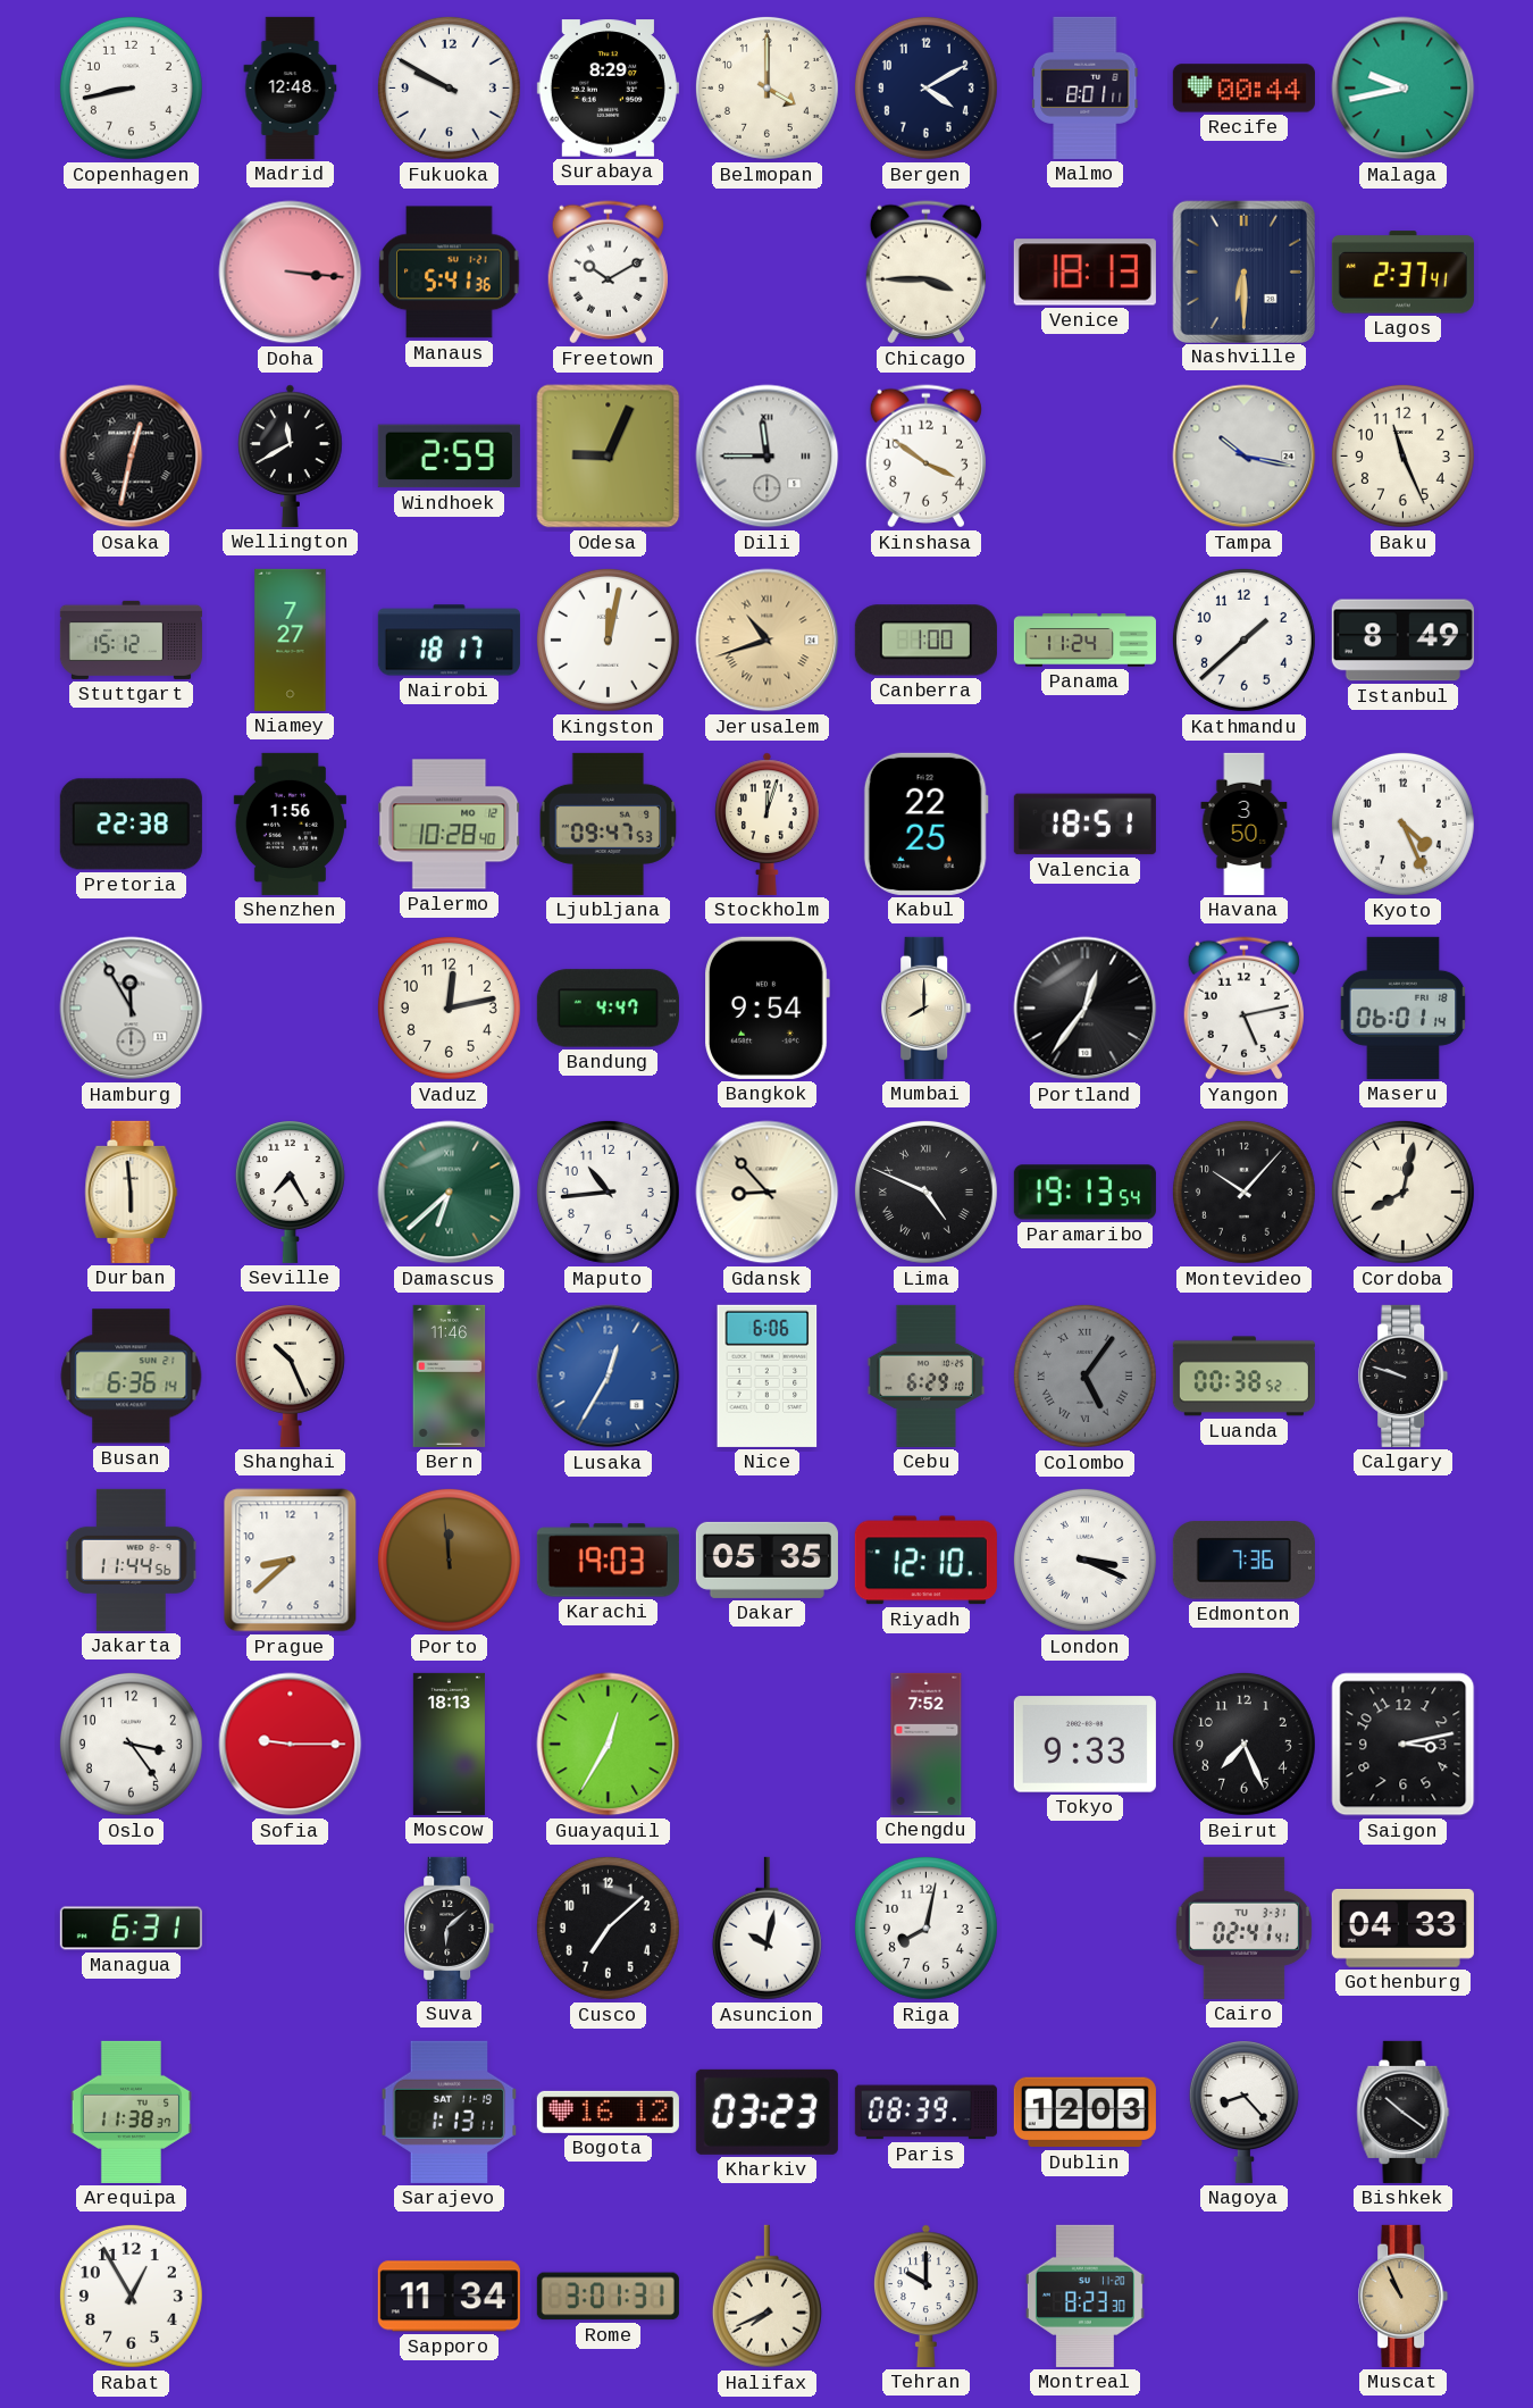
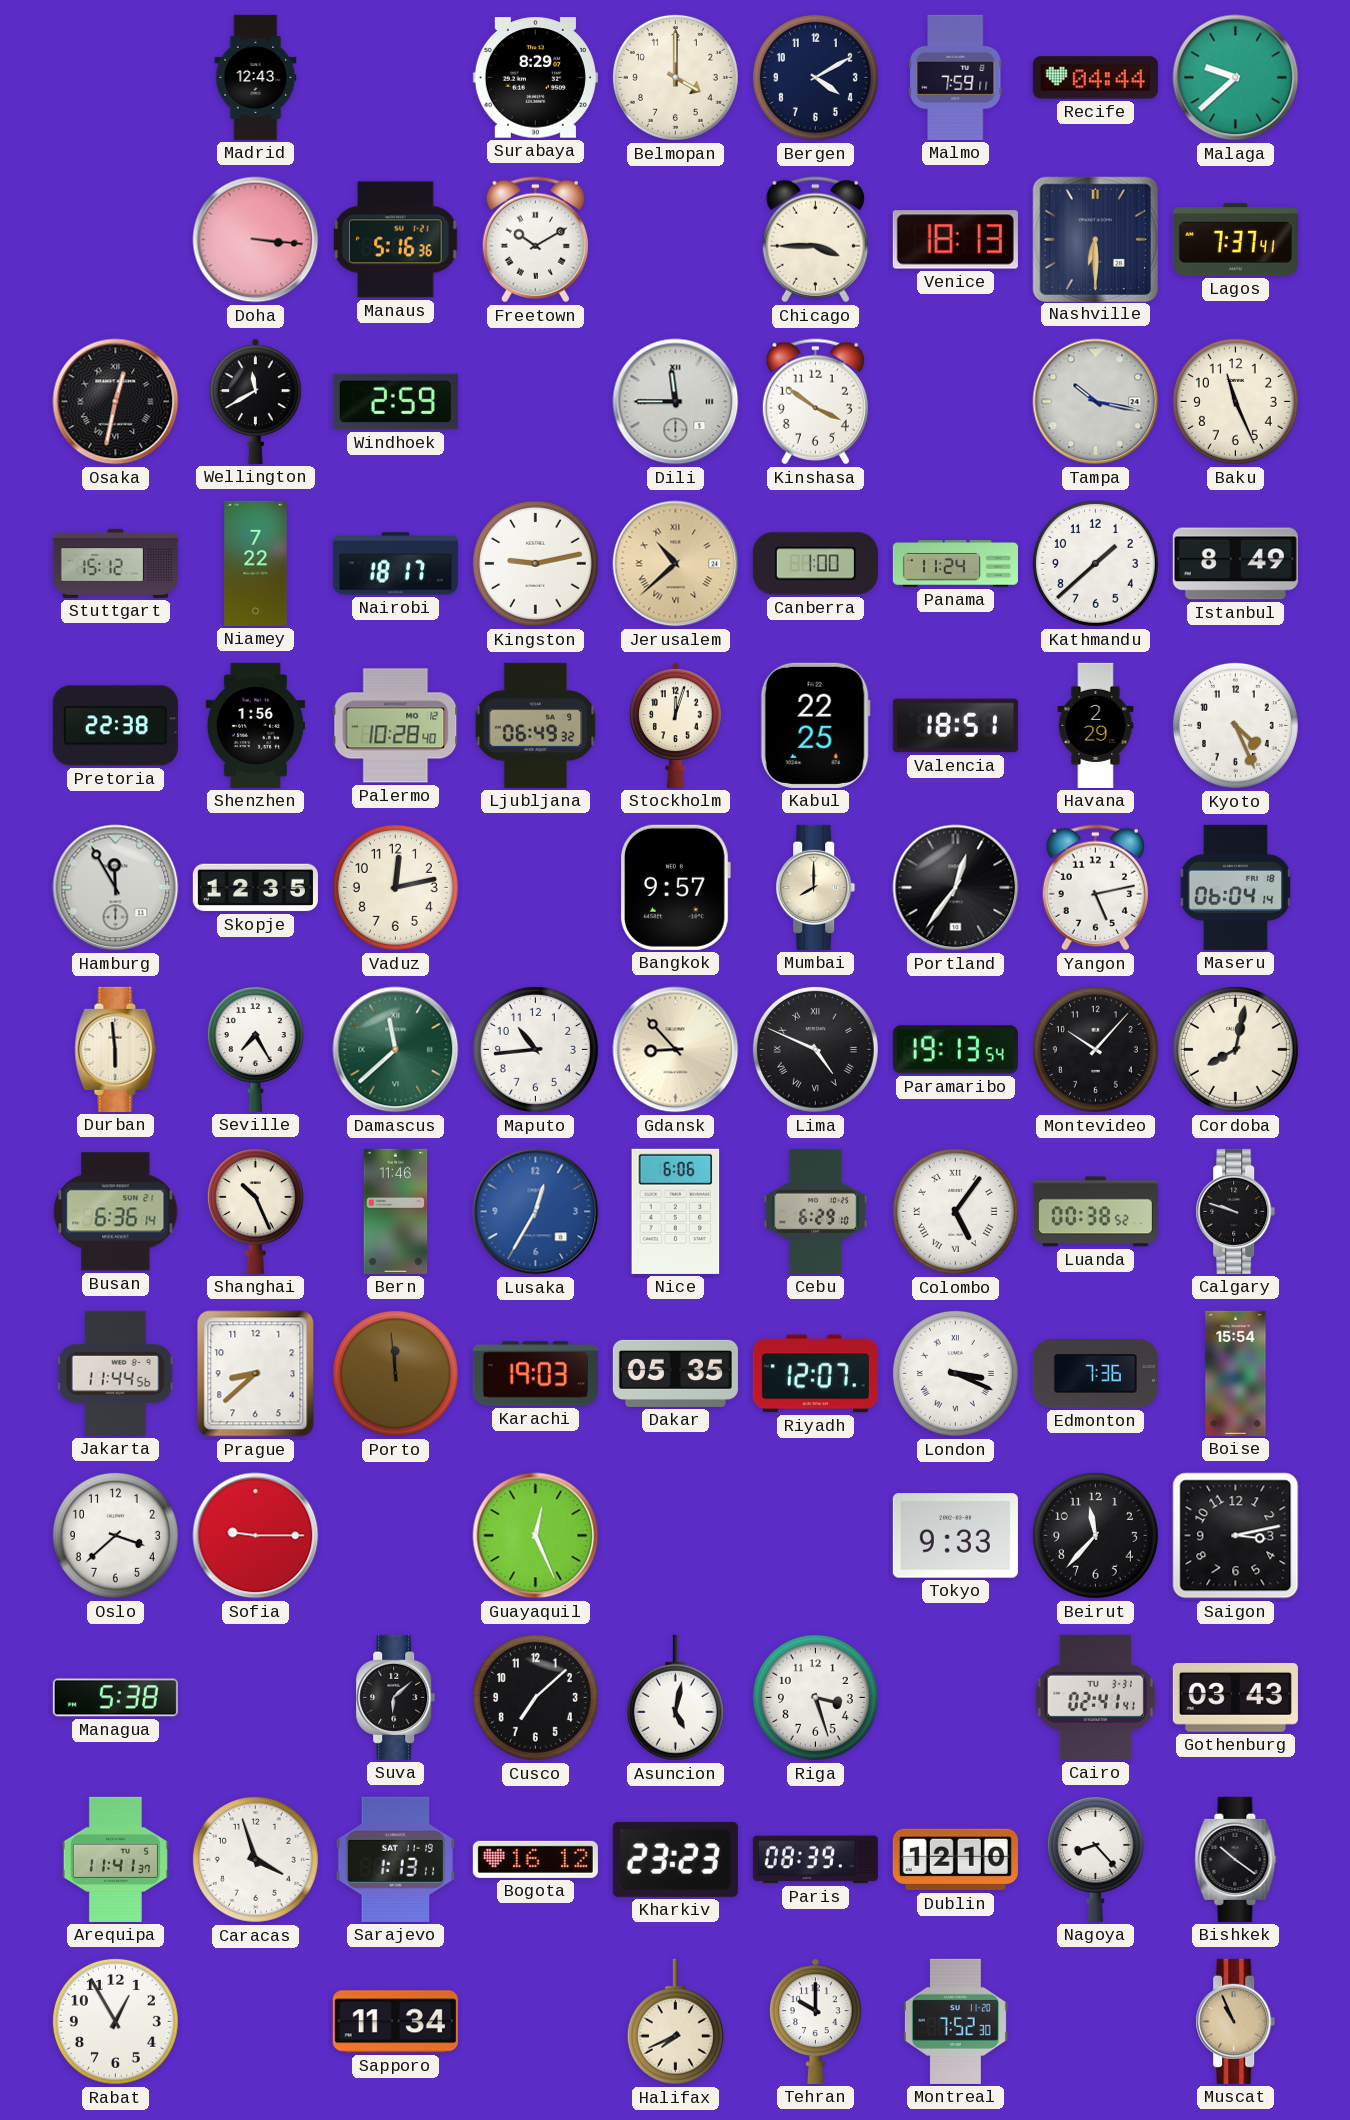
Copenhagen: 8:43 -> none (131, 87)
Madrid: 12:48 -> 12:43 (256, 77)
Fukuoka: 9:50 -> none (449, 87)
Malmo: 8:01 -> 7:59 (956, 77)
Recife: 00:44 -> 04:44 (1095, 78)
Malaga: 9:43 -> 9:38 (1236, 78)
Manaus: 5:41 -> 5:16 (396, 240)
Lagos: 2:37 -> 7:37 (1235, 240)
Odesa: 9:04 -> none (609, 457)
Niamey: 7:27 -> 7:22 (256, 563)
Kingston: 12:02 -> 9:13 (535, 563)
Jerusalem: 10:42 -> 10:38 (676, 564)
Ljubljana: 09:47 -> 06:49 (536, 725)
Havana: 3:50 -> 2:29 (1096, 725)
Skopje: none -> 12:35 (255, 888)
Bandung: 4:47 -> none (608, 1009)
Bangkok: 9:54 -> 9:57 (675, 887)
Maseru: 06:01 -> 06:04 (1236, 887)
Damascus: 6:38 -> 11:38 (396, 1050)
Colombo dial: grey -> white (955, 1211)
Riyadh: 12:10 -> 12:07 (815, 1374)
Boise: none -> 15:54 (1236, 1373)
Oslo: 3:24 -> 3:38 (115, 1535)
Moscow: 18:13 -> none (449, 1744)
Guayaquil: 12:35 -> 12:26 (536, 1536)
Chengdu: 7:52 -> none (927, 1744)
Beirut: 7:26 -> 11:37 (1095, 1535)
Managua: 6:31 -> 5:38 (115, 1698)
Asuncion: 10:02 -> 5:02 (675, 1698)
Riga: 8:02 -> 3:27 (815, 1697)
Gothenburg: 04:33 -> 03:43 (1235, 1697)
Arequipa: 11:38 -> 11:41 (115, 1859)
Caracas: none -> 3:57 (255, 1859)
Kharkiv: 03:23 -> 23:23 (675, 1859)
Dublin: 12:03 -> 12:10 (955, 1860)
Rome: 3:01 -> none (608, 2297)
Montreal: 8:23 -> 7:52 (955, 2021)
